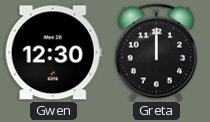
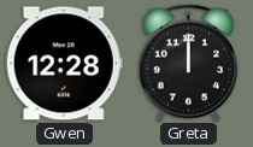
Gwen: 12:30 -> 12:28 (64, 64)
